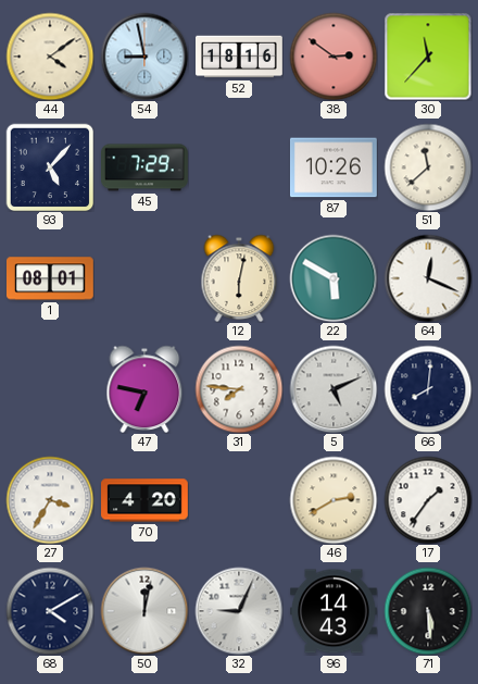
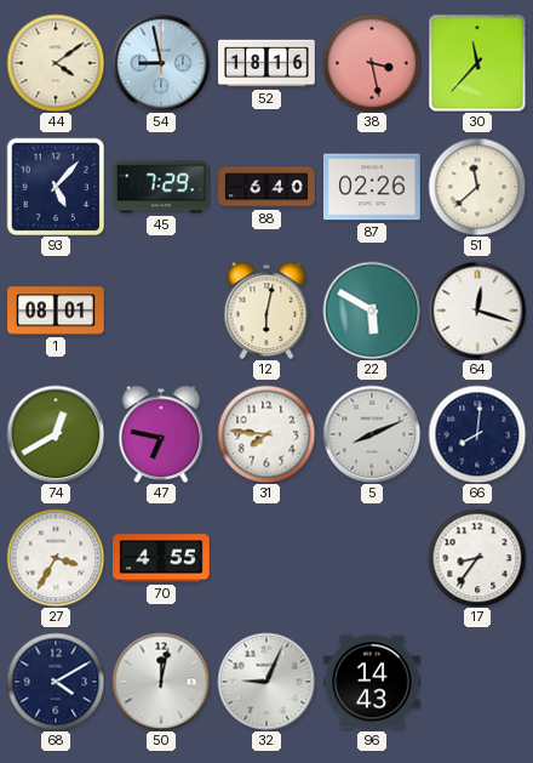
38: 2:51 -> 3:28 (372, 63)
88: none -> 6:40 (266, 187)
87: 10:26 -> 02:26 (373, 187)
64: 12:19 -> 12:18 (477, 311)
74: none -> 12:40 (56, 434)
5: 5:11 -> 8:11 (372, 434)
70: 4:20 -> 4:55 (162, 558)
46: 2:40 -> none (334, 500)
17: 1:36 -> 8:36 (477, 558)
71: 5:29 -> none (428, 611)
